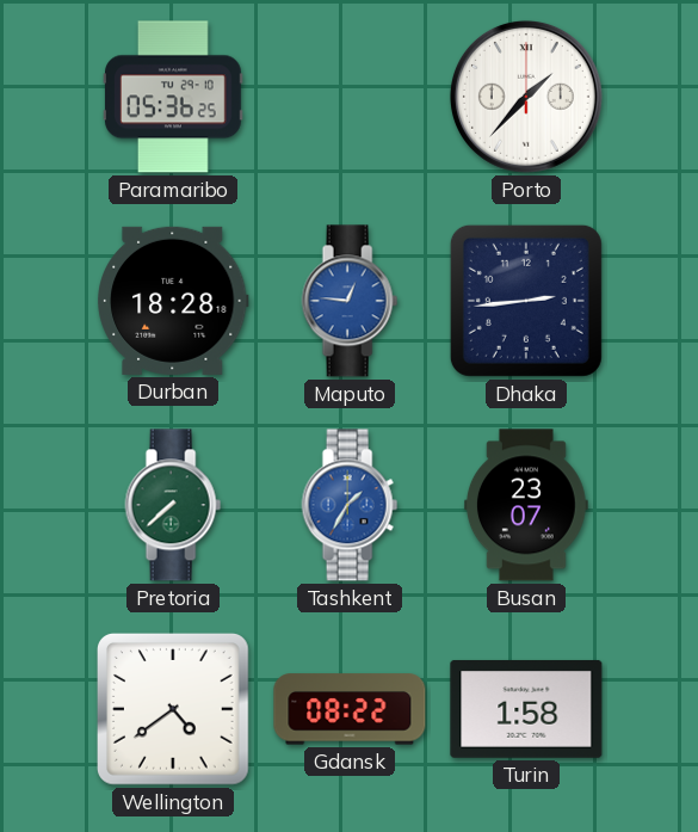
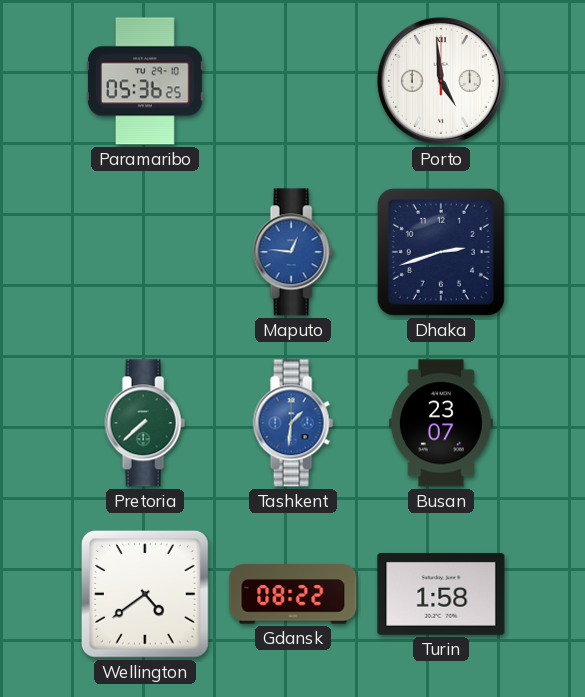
Porto: 1:37 -> 4:59 (441, 81)
Durban: 18:28 -> none (174, 301)
Dhaka: 2:44 -> 2:42 (441, 252)
Tashkent: 1:35 -> 1:31 (293, 423)
